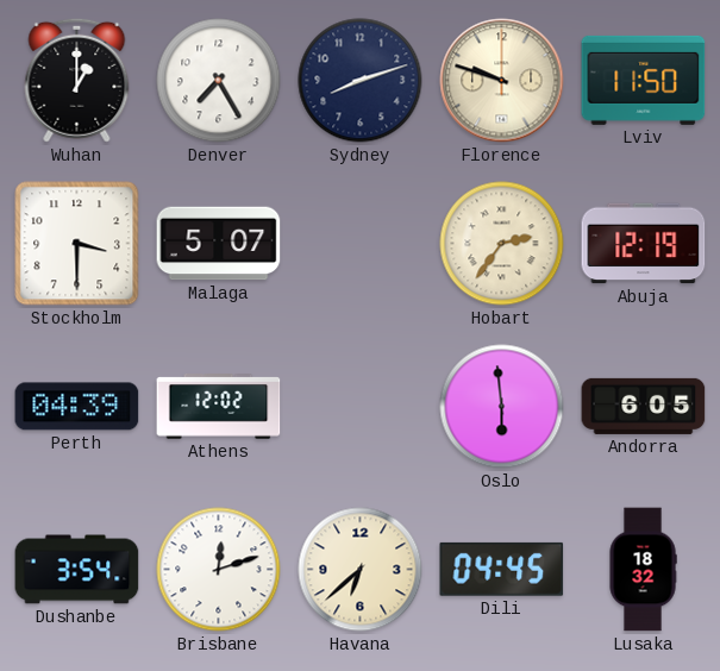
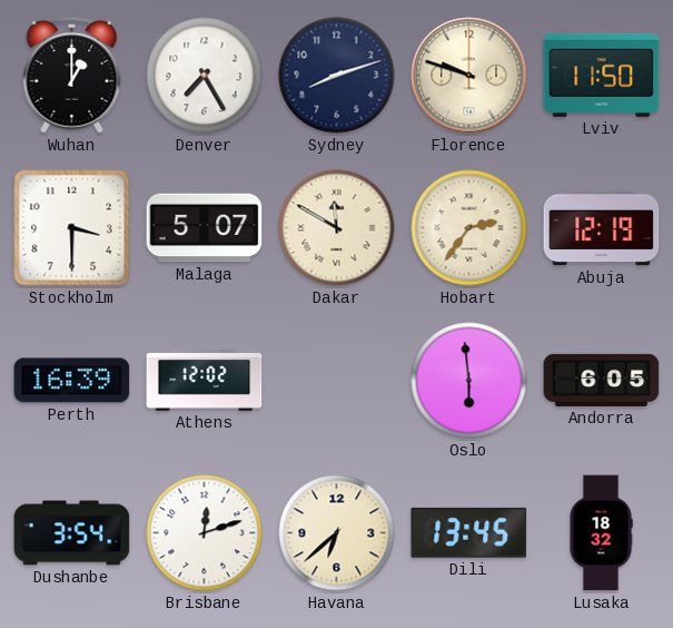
Dakar: none -> 11:50 (337, 228)
Perth: 04:39 -> 16:39 (72, 381)
Dili: 04:45 -> 13:45 (469, 532)
